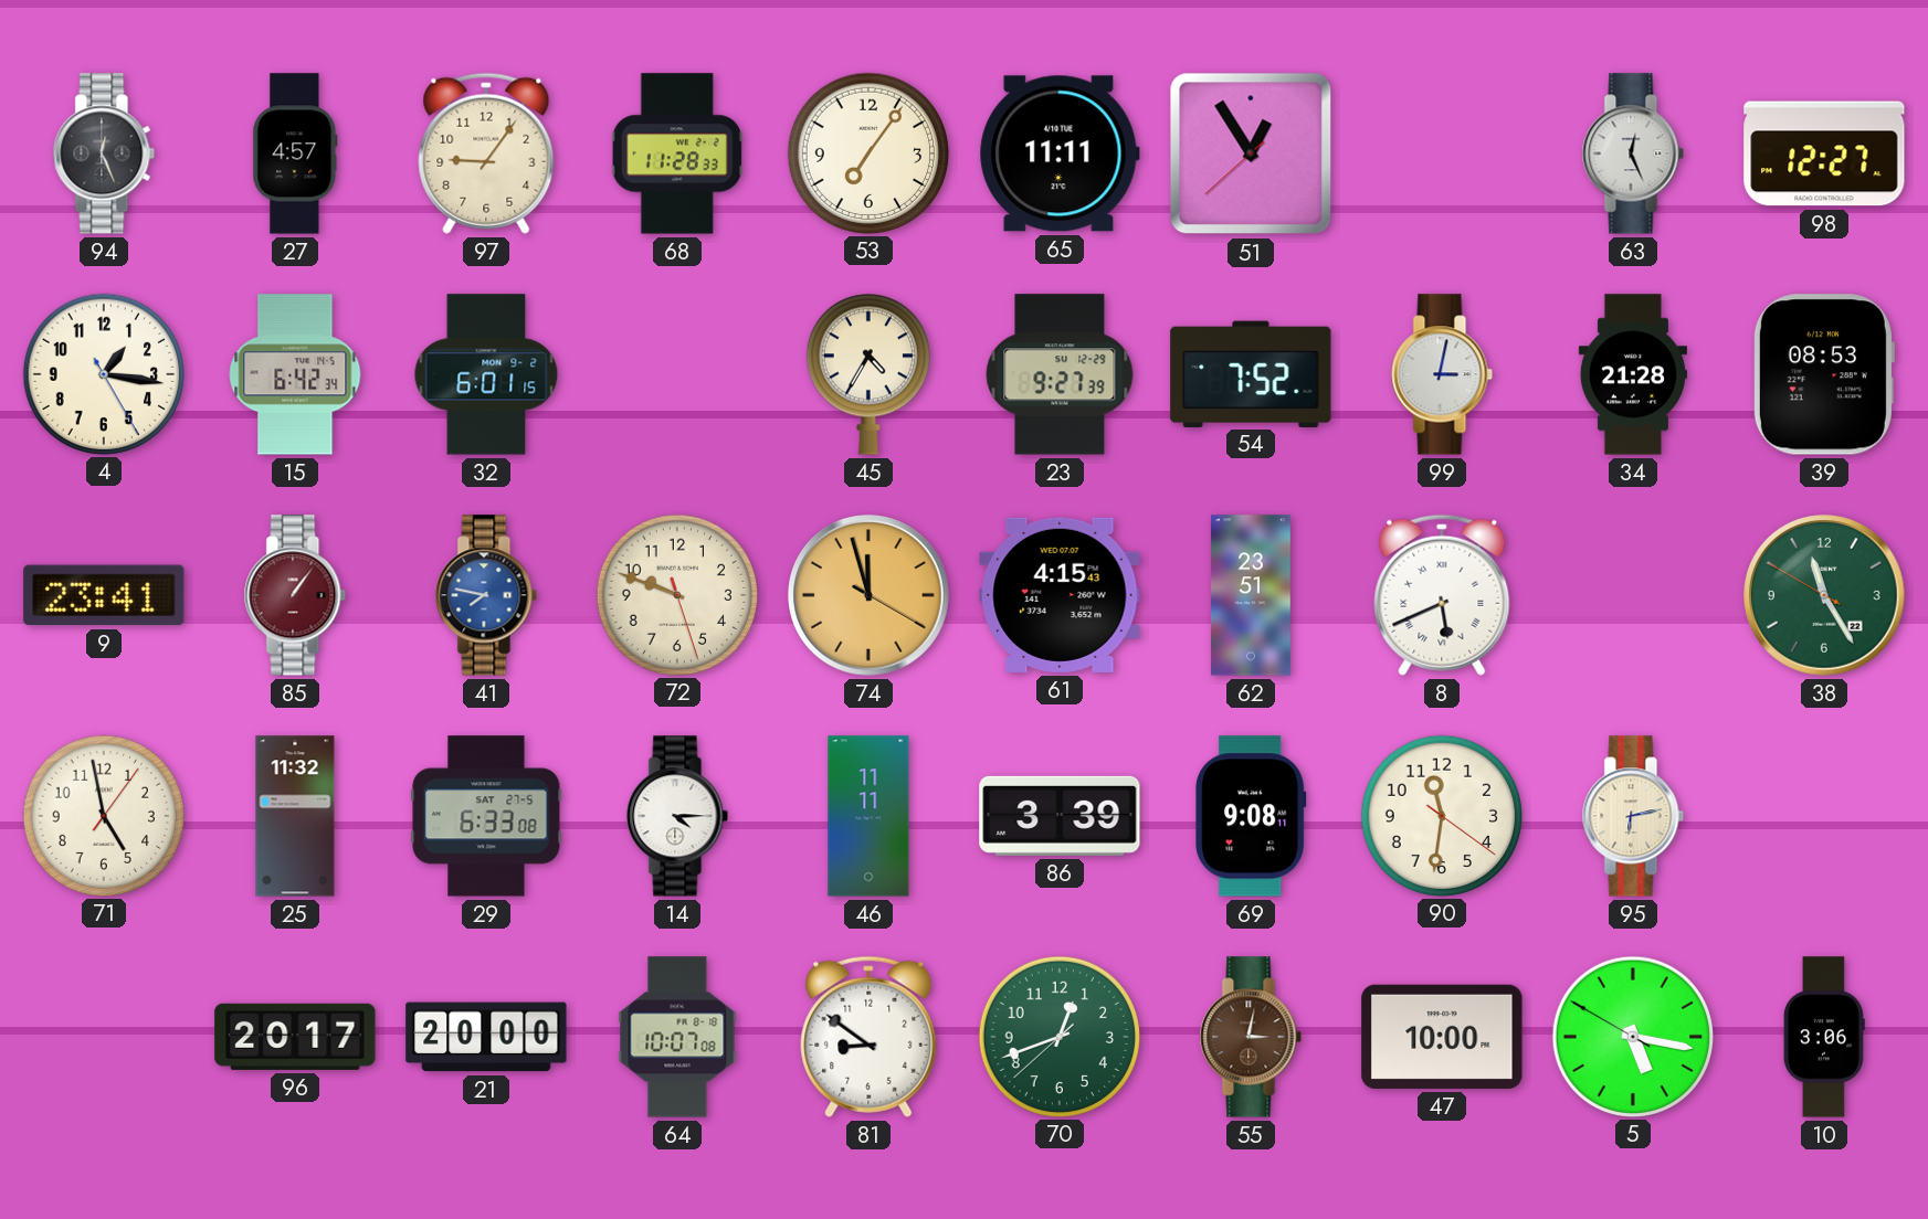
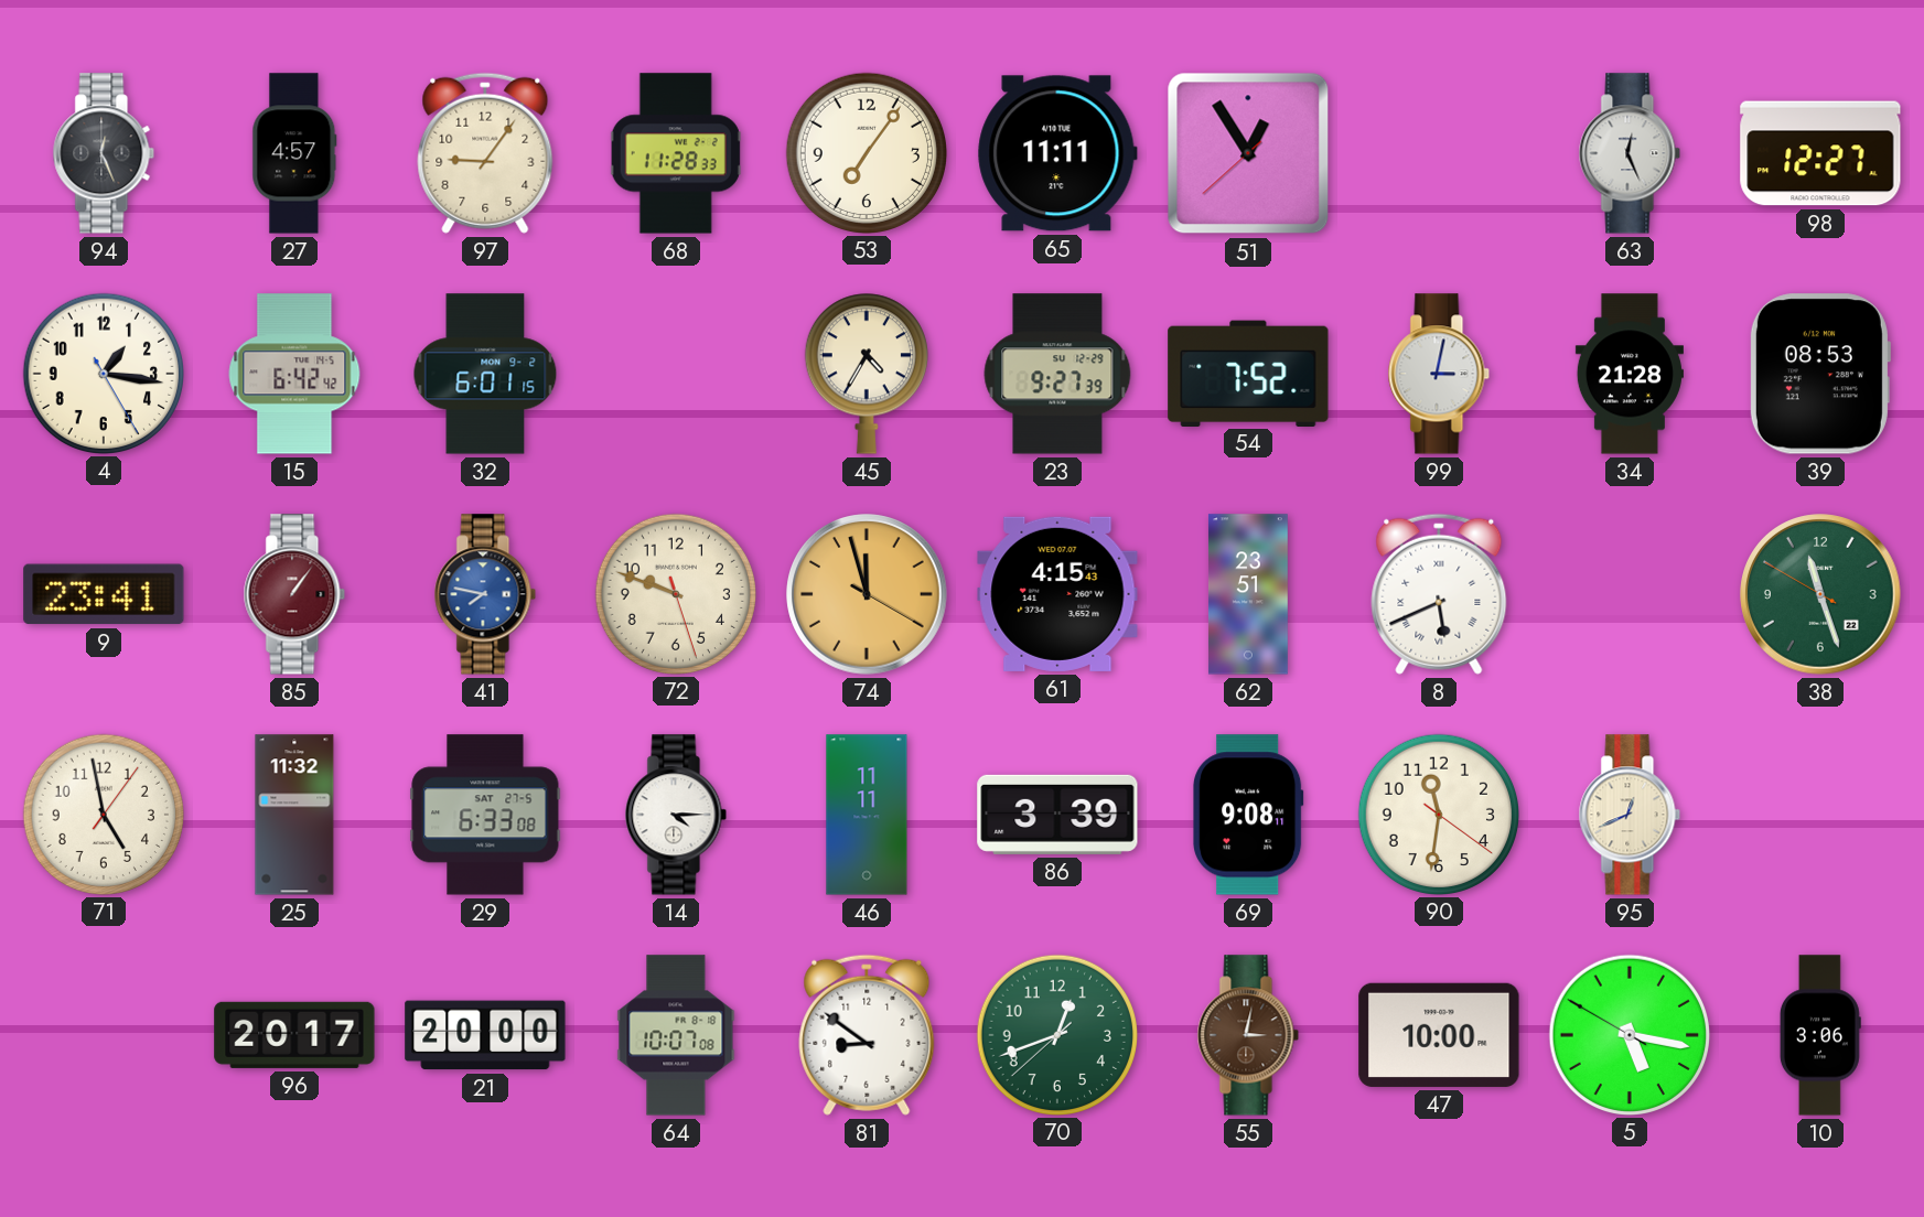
15: 6:42:34 -> 6:42:42 (294, 374)
38: 11:24 -> 11:26 (1820, 594)
95: 6:13 -> 12:41 (1630, 815)
